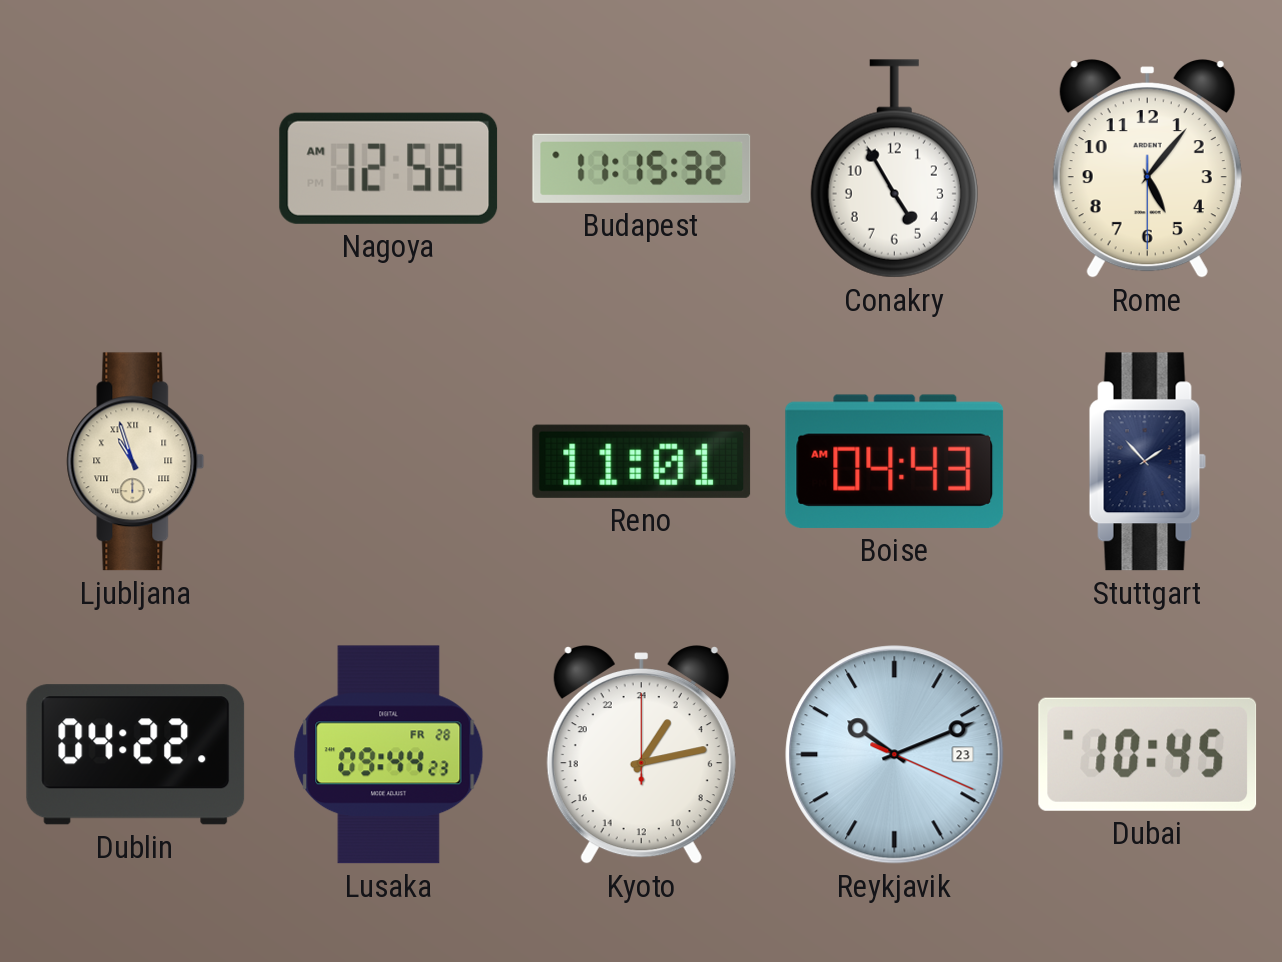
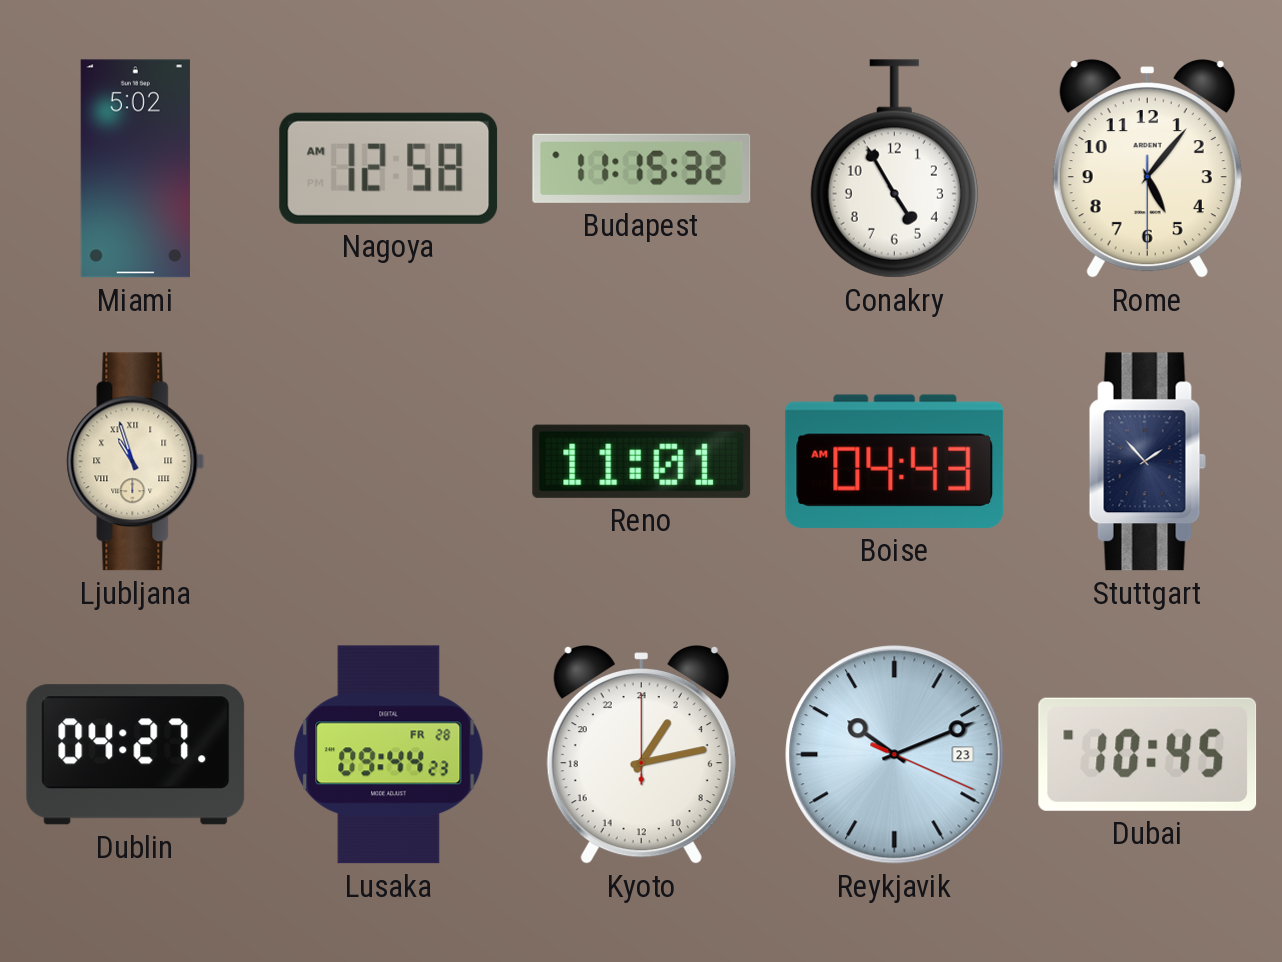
Miami: none -> 5:02 (135, 169)
Dublin: 04:22 -> 04:27 (136, 755)
